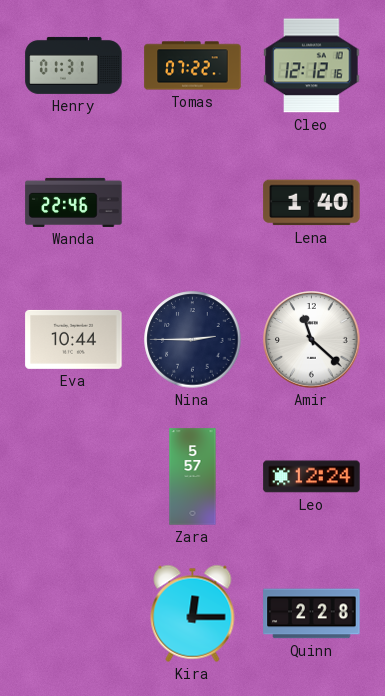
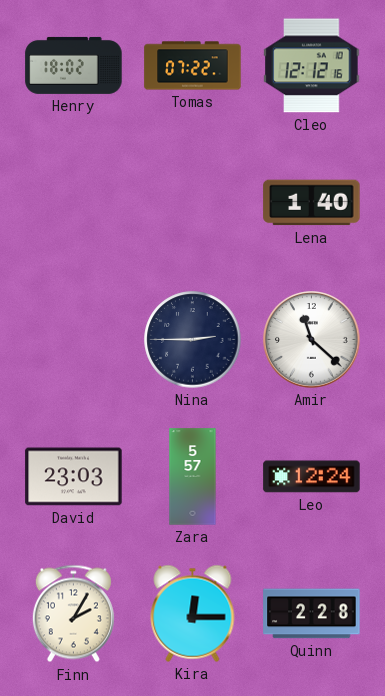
Henry: 01:31 -> 18:02 (74, 65)
Wanda: 22:46 -> none (74, 202)
Eva: 10:44 -> none (74, 339)
David: none -> 23:03 (74, 477)
Finn: none -> 2:05 (73, 614)
